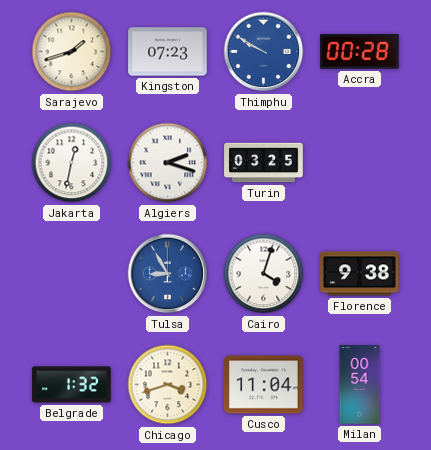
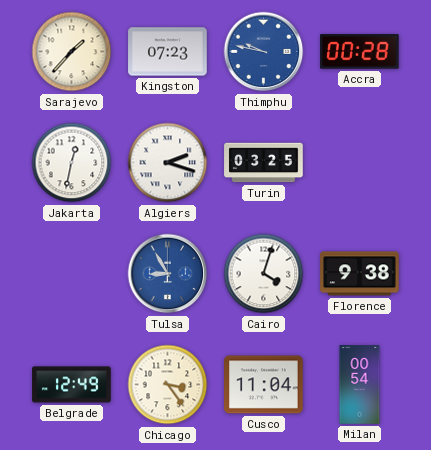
Sarajevo: 1:42 -> 1:37 (72, 52)
Thimphu: 9:50 -> 9:47 (264, 52)
Belgrade: 1:32 -> 12:49 (72, 385)
Chicago: 3:42 -> 3:24 (168, 385)
